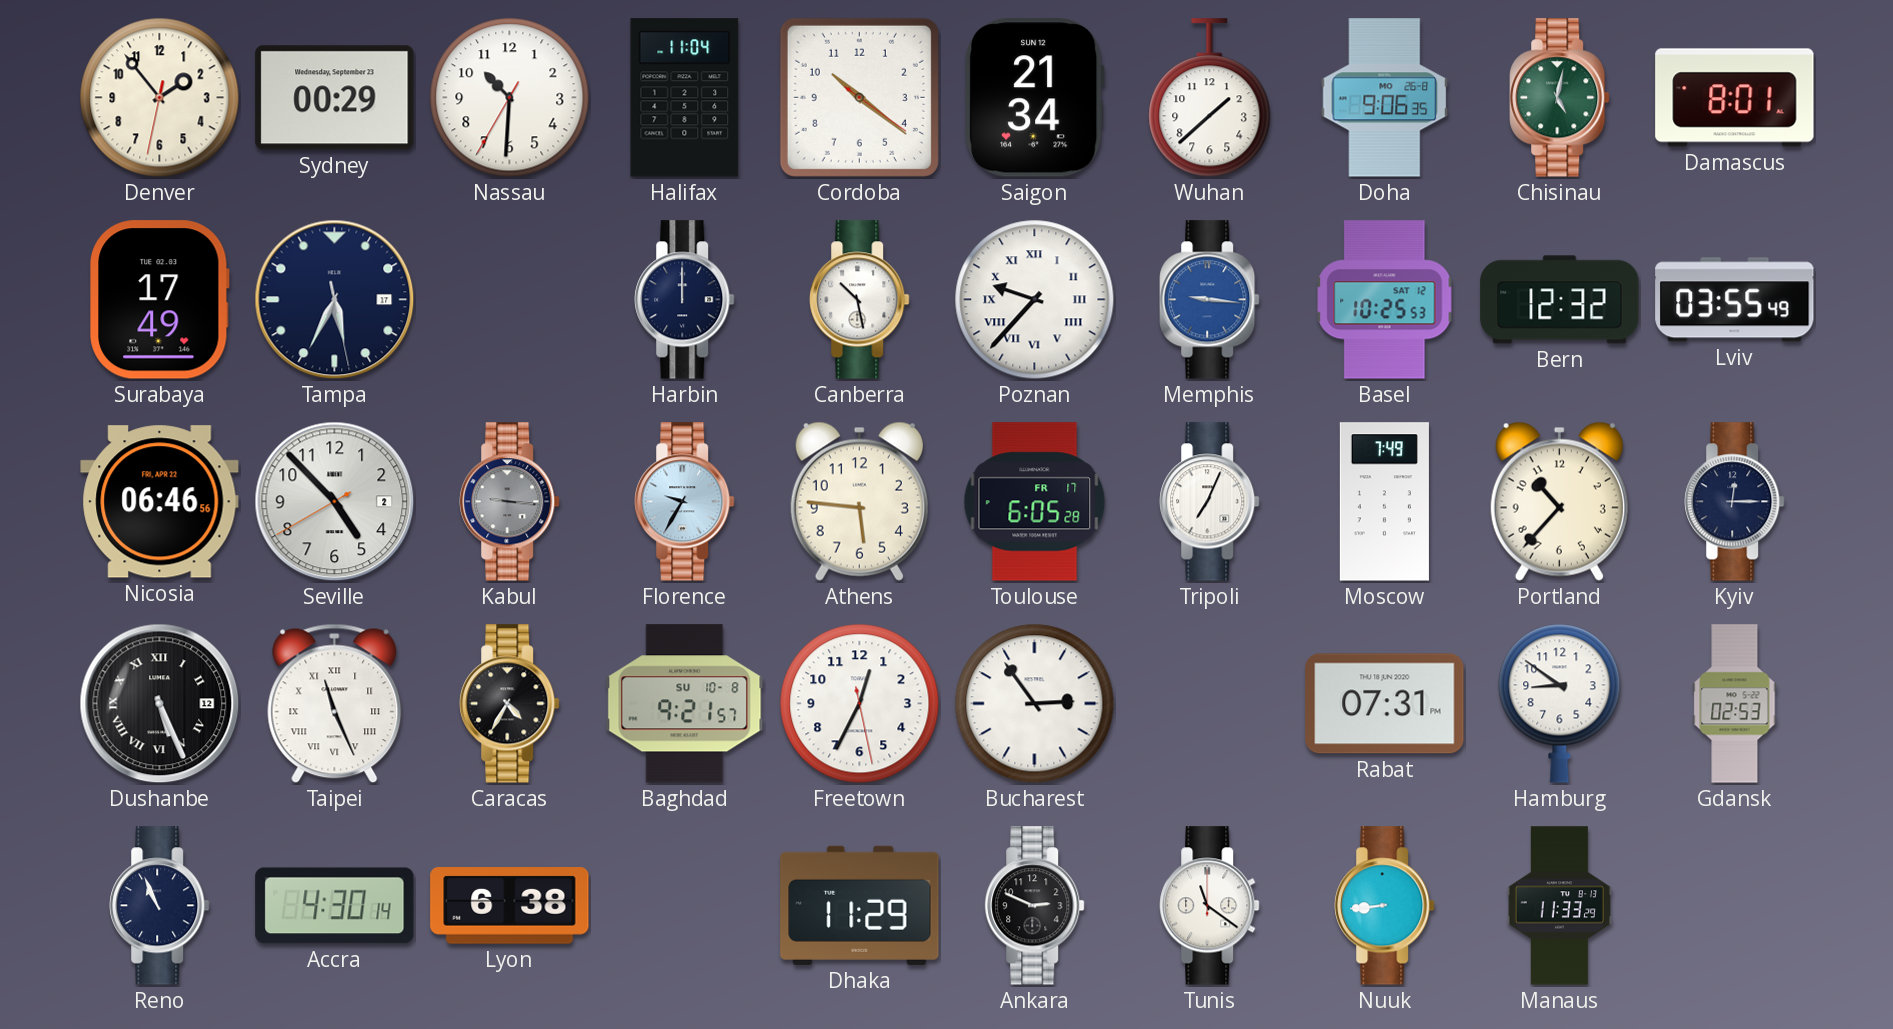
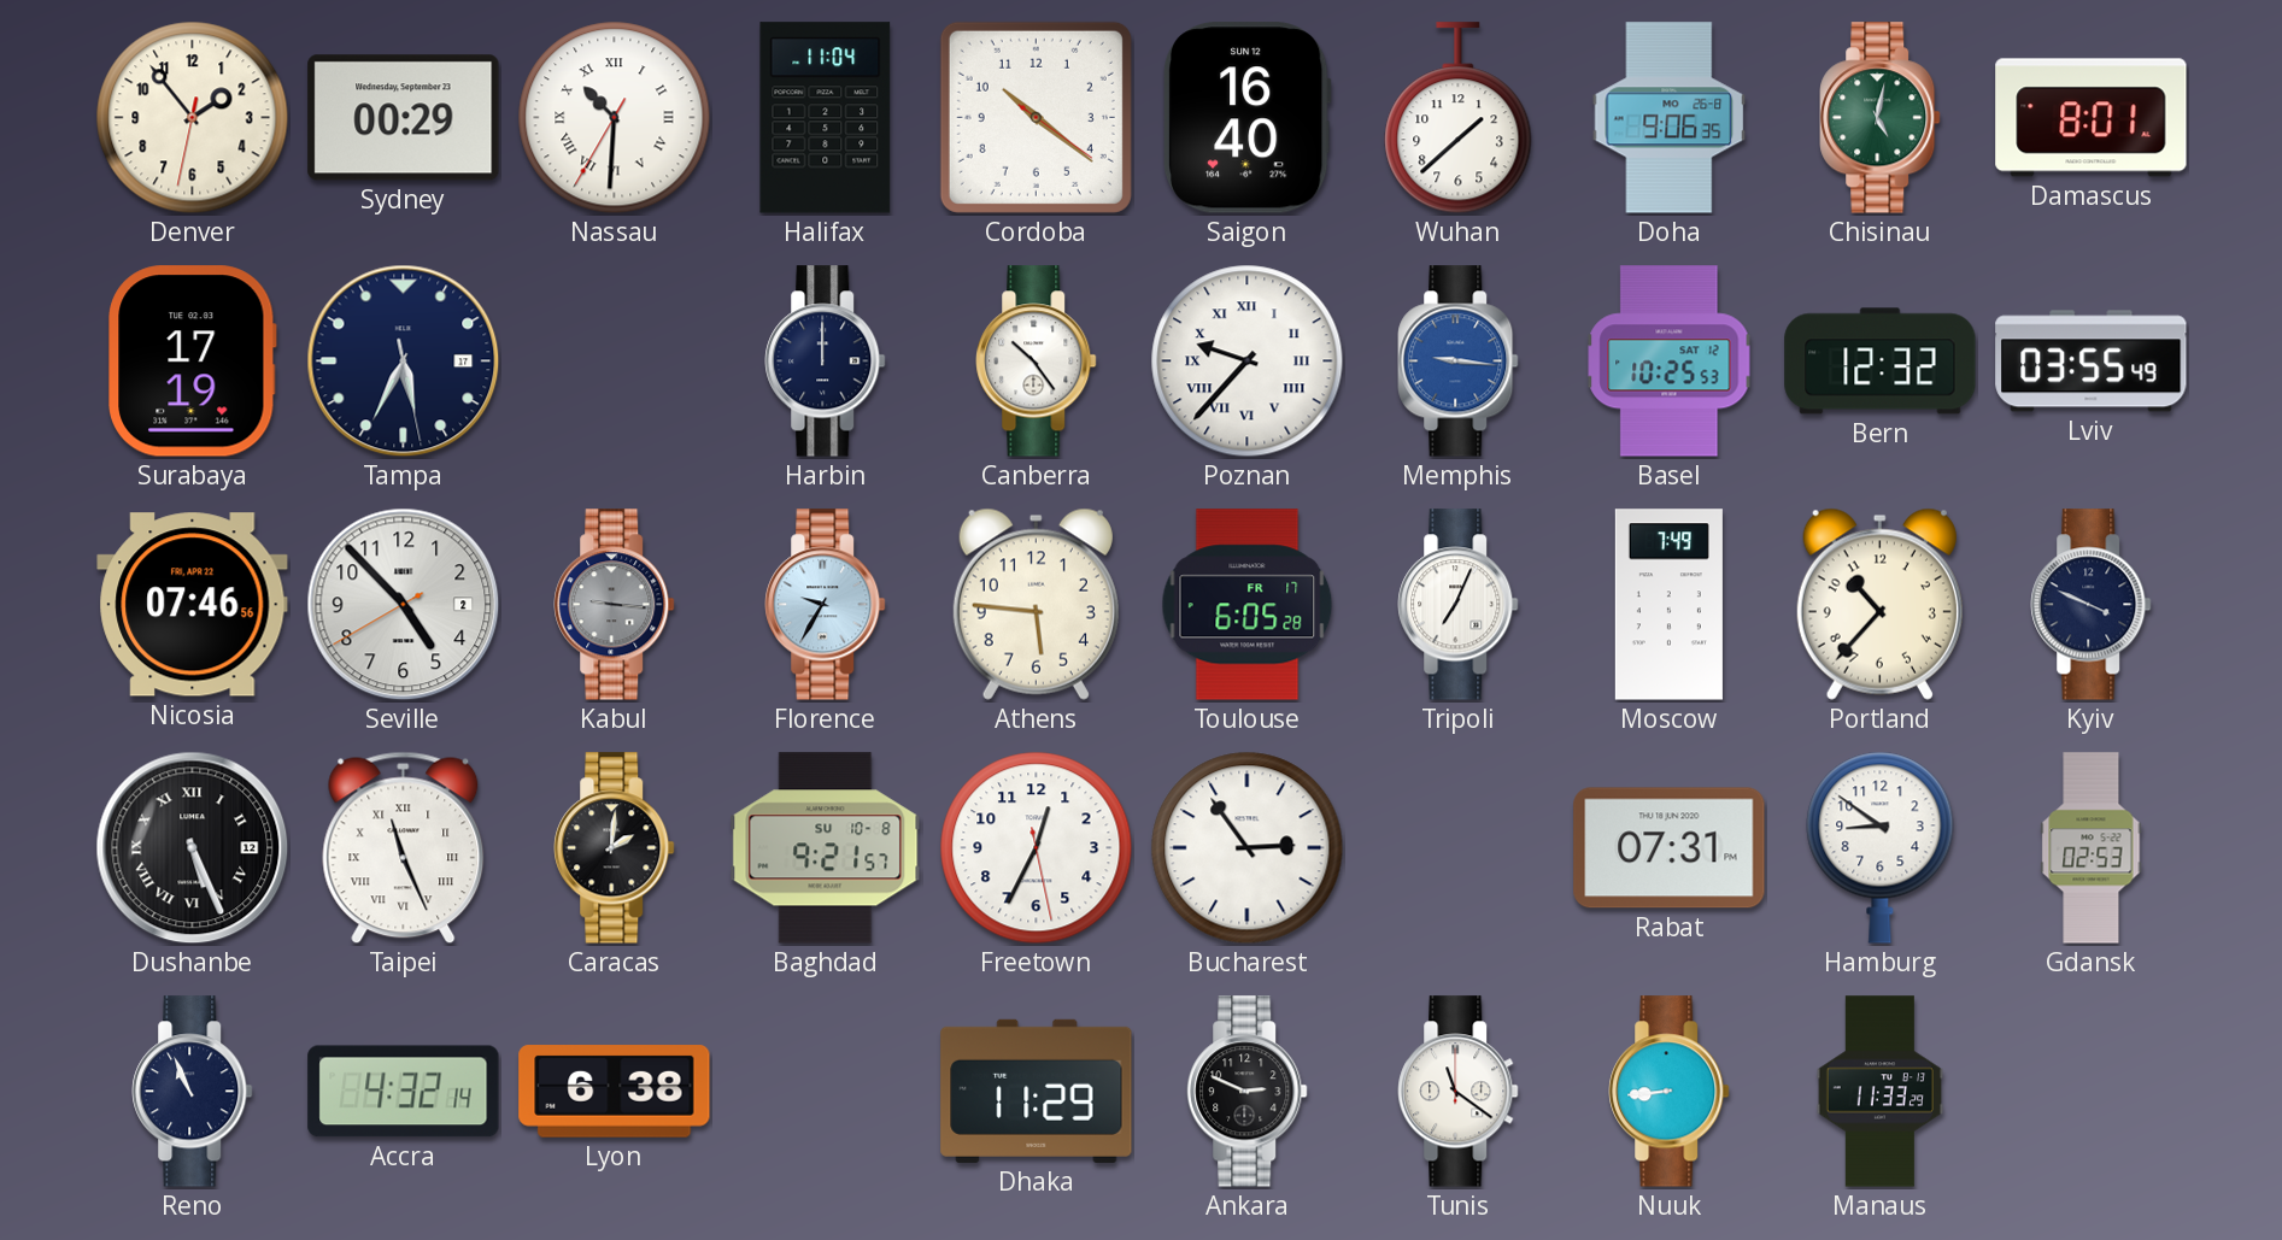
Nassau numerals: Arabic -> Roman (615, 118)
Saigon: 21:34 -> 16:40 (1246, 118)
Surabaya: 17:49 -> 17:19 (193, 362)
Canberra: 10:28 -> 10:24 (1037, 362)
Nicosia: 06:46 -> 07:46 (193, 605)
Kyiv: 12:15 -> 3:49 (2092, 605)
Caracas: 4:35 -> 2:01 (615, 848)
Accra: 4:30 -> 4:32 (404, 1092)
